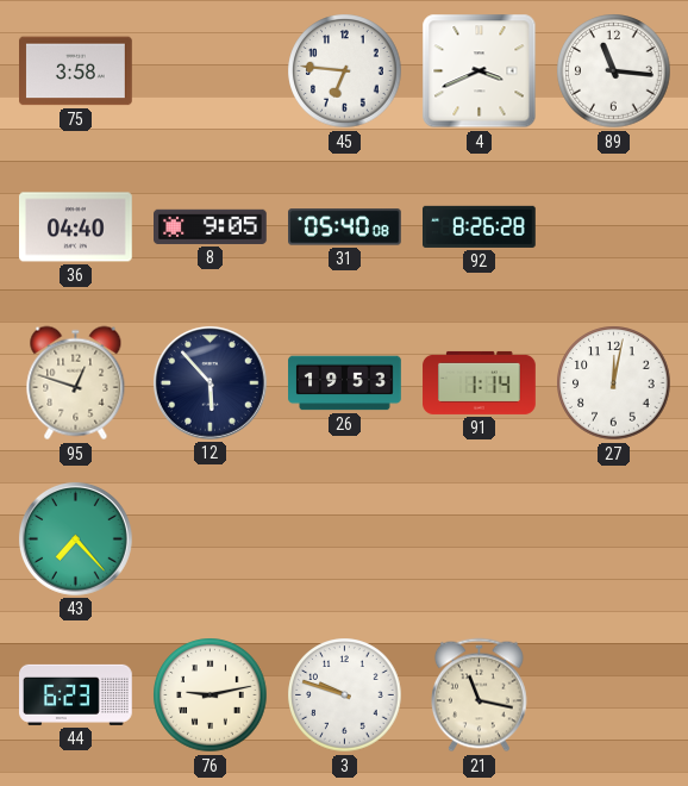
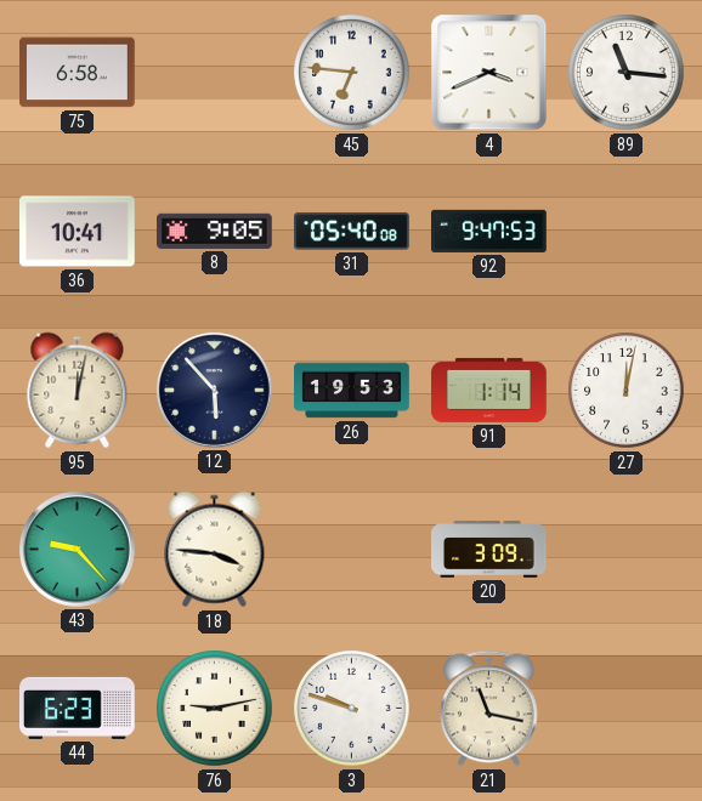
75: 3:58 -> 6:58 (78, 73)
36: 04:40 -> 10:41 (78, 232)
92: 8:26 -> 9:47 (489, 231)
95: 12:48 -> 12:02 (78, 391)
43: 7:23 -> 9:23 (77, 549)
18: none -> 3:46 (215, 550)
20: none -> 3:09 (489, 550)
